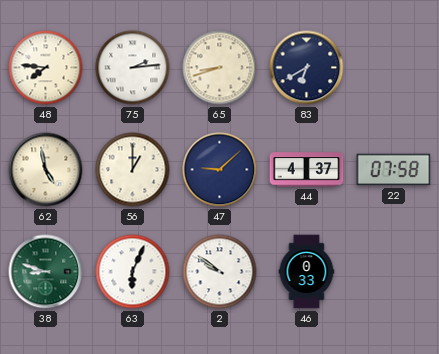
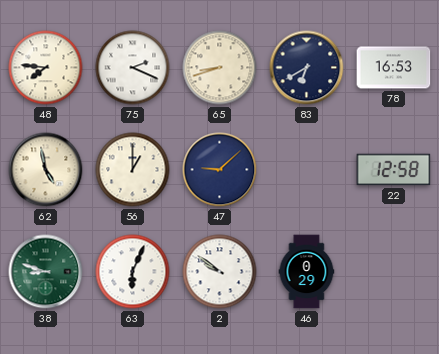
75: 2:14 -> 2:19 (133, 68)
78: none -> 16:53 (394, 68)
44: 4:37 -> none (307, 170)
22: 07:58 -> 12:58 (394, 170)
46: 0:33 -> 0:29 (307, 272)
